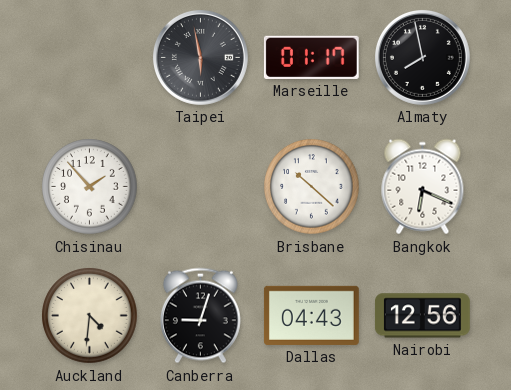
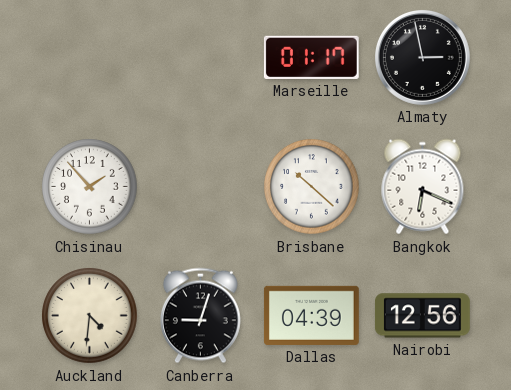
Taipei: 5:58 -> none (200, 57)
Almaty: 7:58 -> 2:58 (422, 57)
Dallas: 04:43 -> 04:39 (311, 315)
